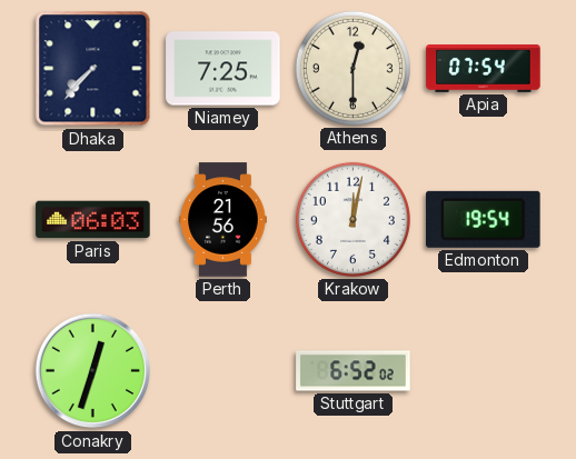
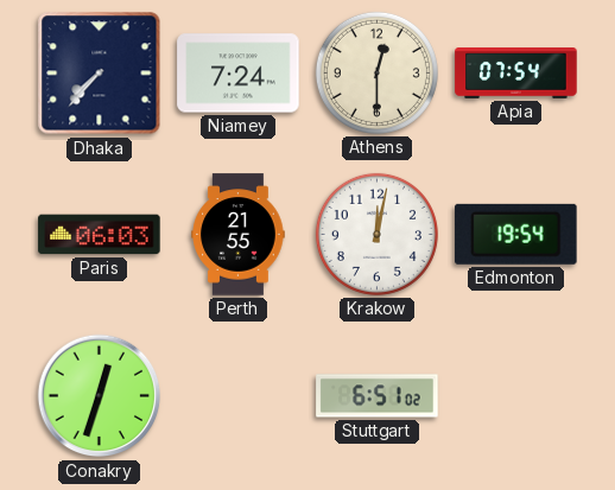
Niamey: 7:25 -> 7:24 (239, 74)
Perth: 21:56 -> 21:55 (239, 235)
Stuttgart: 6:52 -> 6:51 (378, 396)
